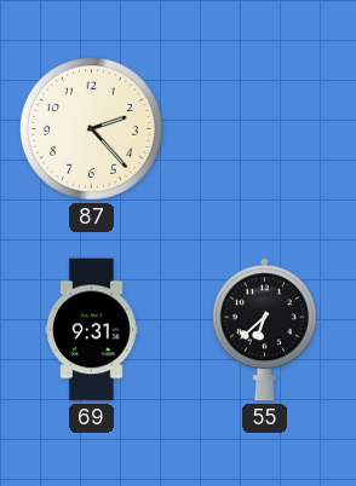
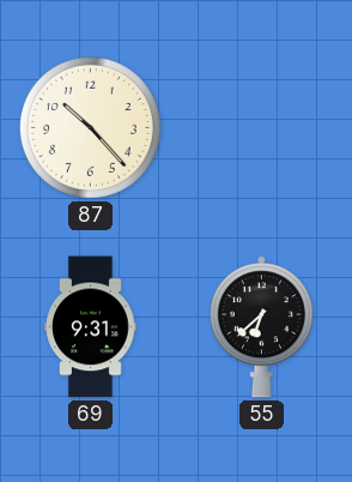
87: 2:23 -> 10:23 (90, 127)
